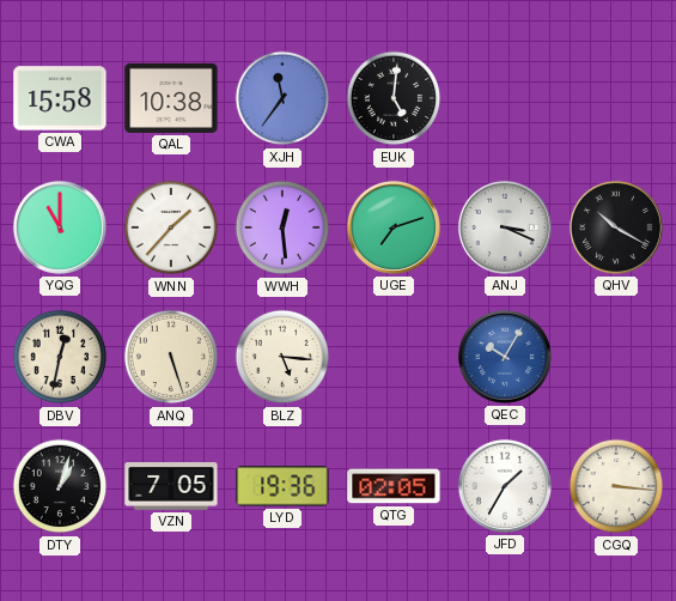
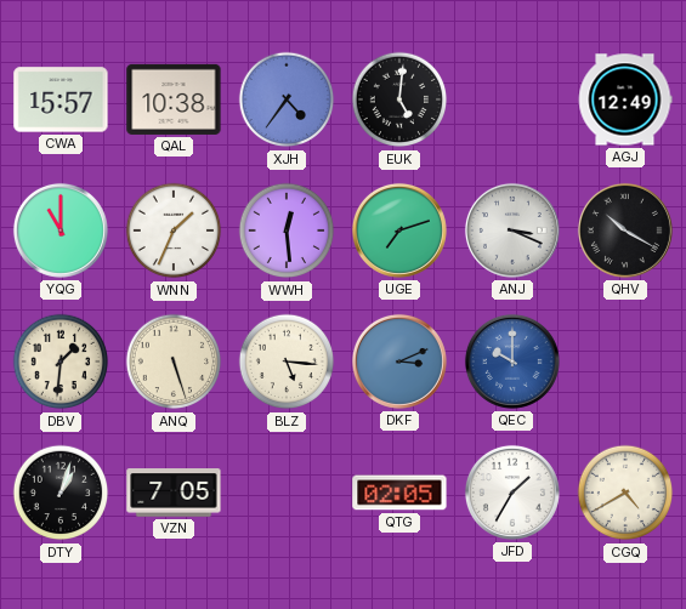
CWA: 15:58 -> 15:57 (61, 99)
XJH: 11:36 -> 4:36 (287, 99)
AGJ: none -> 12:49 (625, 99)
WNN: 1:37 -> 1:34 (174, 230)
DBV: 12:32 -> 1:31 (61, 362)
DKF: none -> 3:11 (399, 362)
QEC: 10:05 -> 10:00 (512, 362)
LYD: 19:36 -> none (282, 486)
CGQ: 3:16 -> 4:40 (625, 493)
